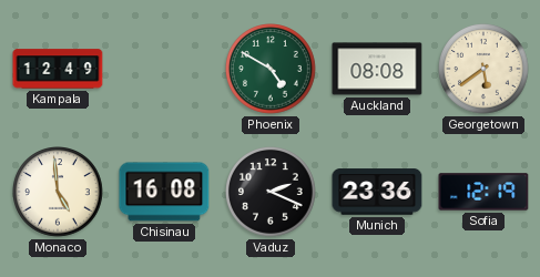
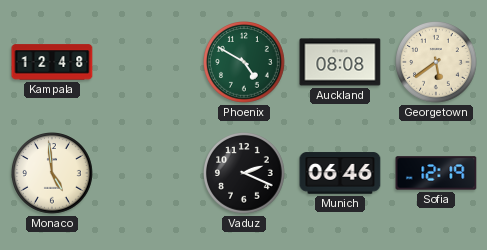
Kampala: 12:49 -> 12:48 (52, 62)
Chisinau: 16:08 -> none (164, 192)
Munich: 23:36 -> 06:46 (340, 173)
